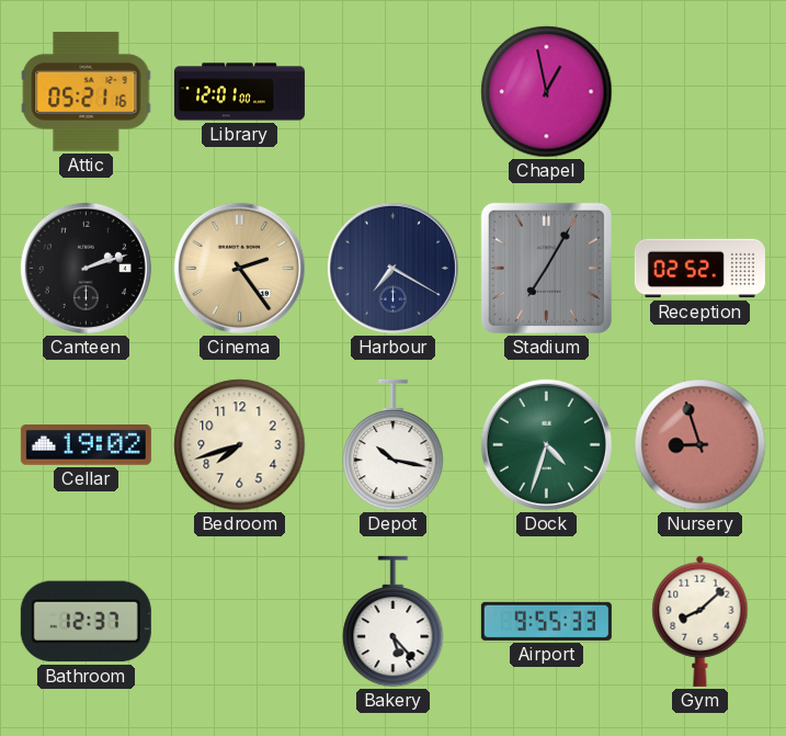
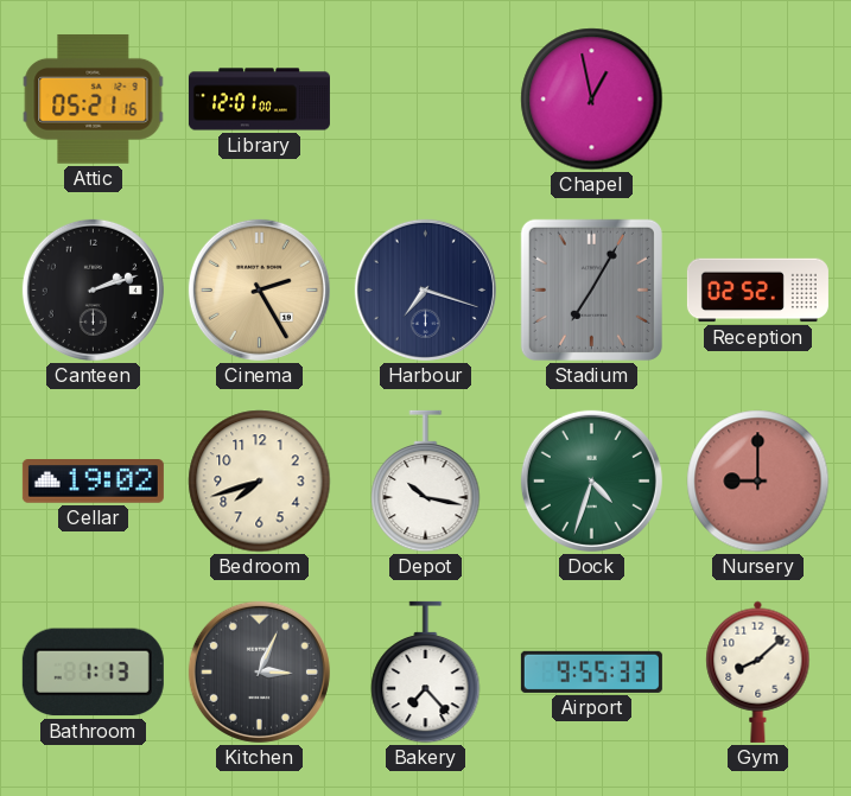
Cinema: 2:24 -> 2:25 (259, 289)
Harbour: 7:20 -> 7:18 (425, 289)
Nursery: 8:57 -> 9:00 (758, 482)
Bathroom: 12:37 -> 1:13 (93, 673)
Kitchen: none -> 3:04 (259, 671)
Bakery: 5:23 -> 7:23 (426, 673)
